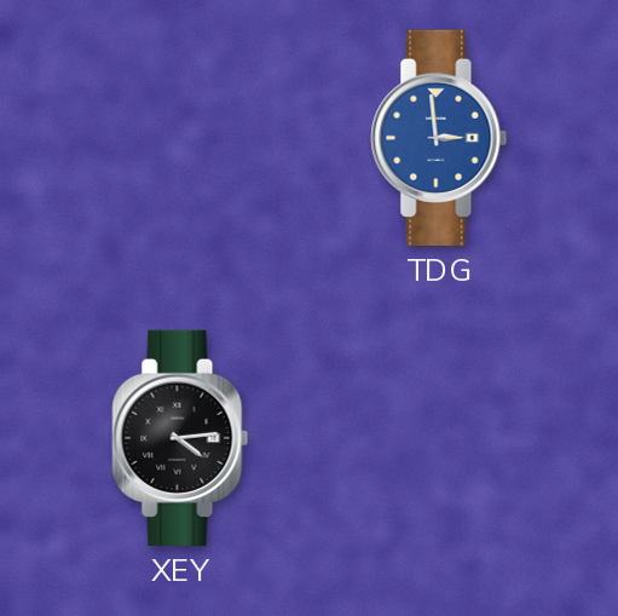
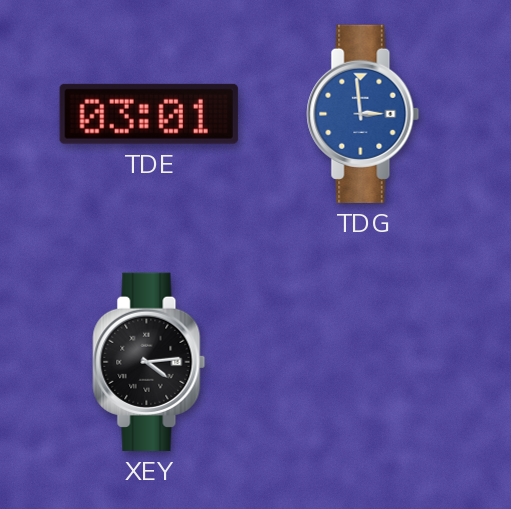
TDE: none -> 03:01 (149, 114)
